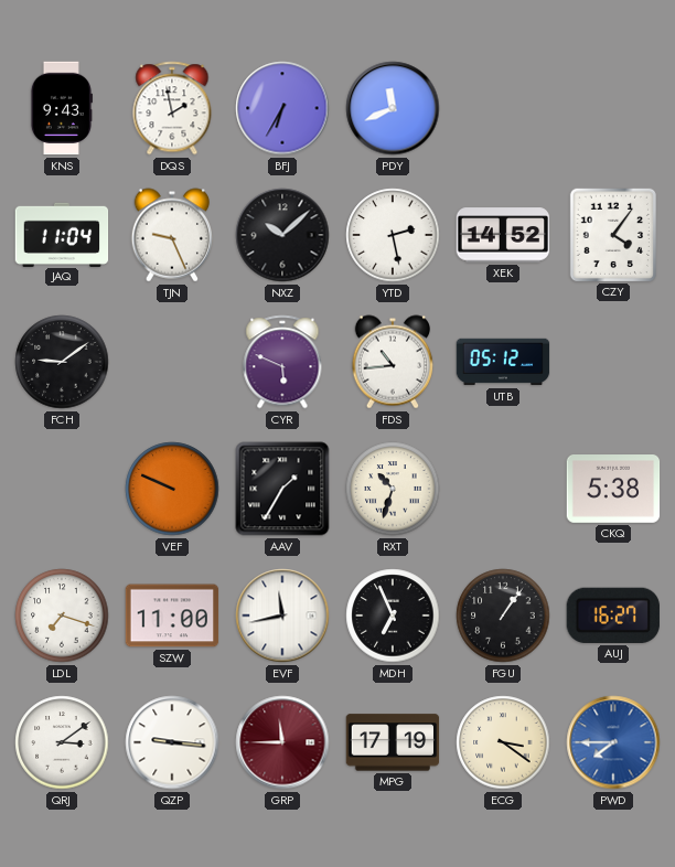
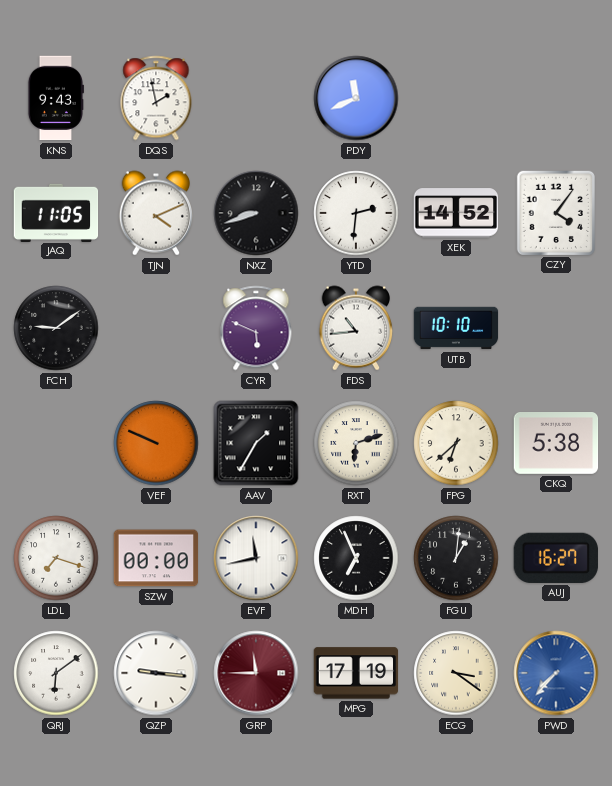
BFJ: 6:35 -> none (282, 108)
JAQ: 11:04 -> 11:05 (56, 212)
TJN: 9:26 -> 4:11 (156, 213)
NXZ: 10:08 -> 8:42 (256, 213)
YTD: 2:28 -> 2:31 (356, 213)
UTB: 05:12 -> 10:10 (456, 328)
RXT: 10:33 -> 6:12 (356, 443)
FPG: none -> 6:38 (456, 443)
SZW: 11:00 -> 00:00 (156, 558)
FGU: 1:06 -> 1:01 (456, 558)
QRJ: 3:09 -> 6:09 (56, 673)
PWD: 7:45 -> 7:37 (556, 673)
